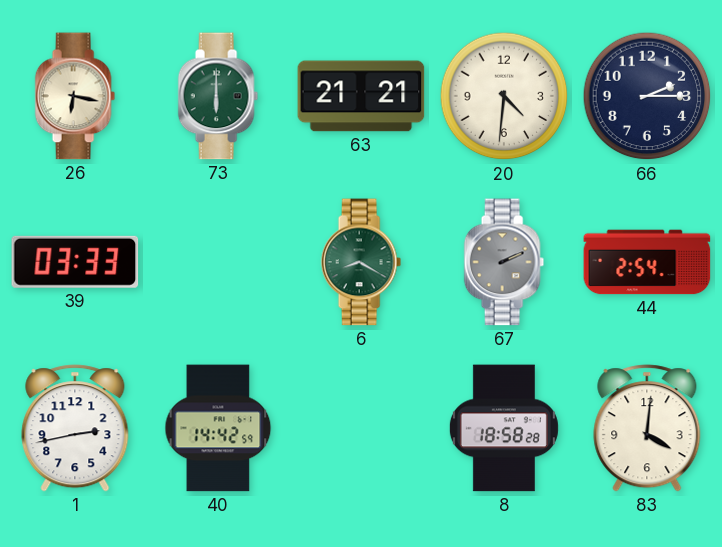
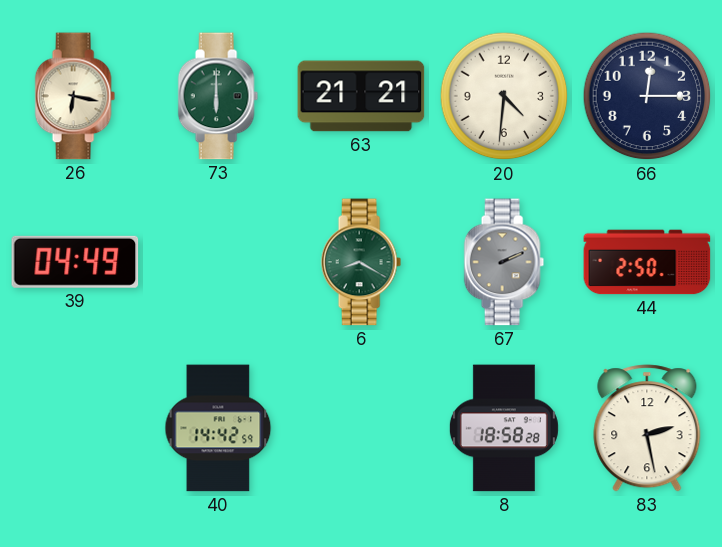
66: 2:15 -> 12:15 (647, 96)
39: 03:33 -> 04:49 (75, 262)
44: 2:54 -> 2:50 (647, 262)
1: 2:43 -> none (75, 428)
83: 4:01 -> 2:28 (647, 428)
